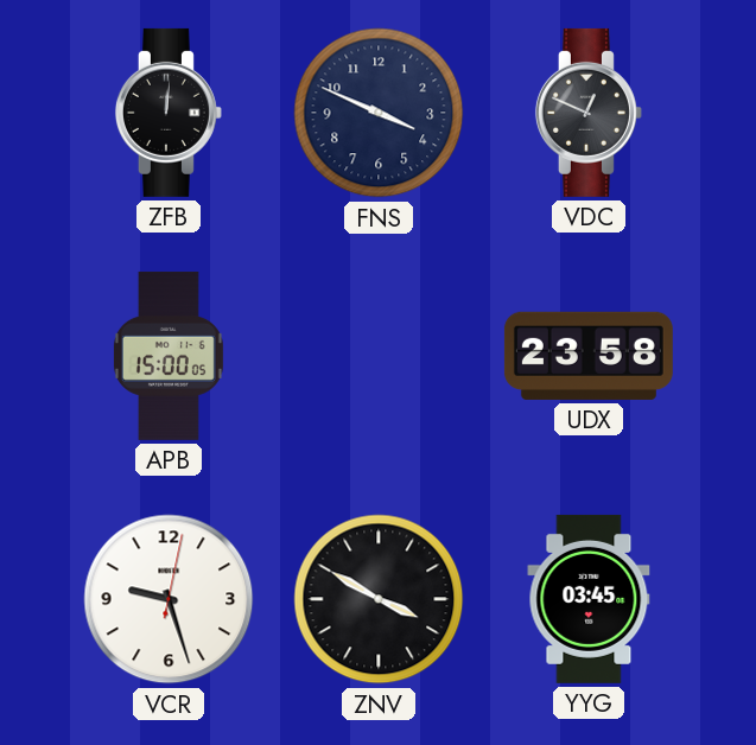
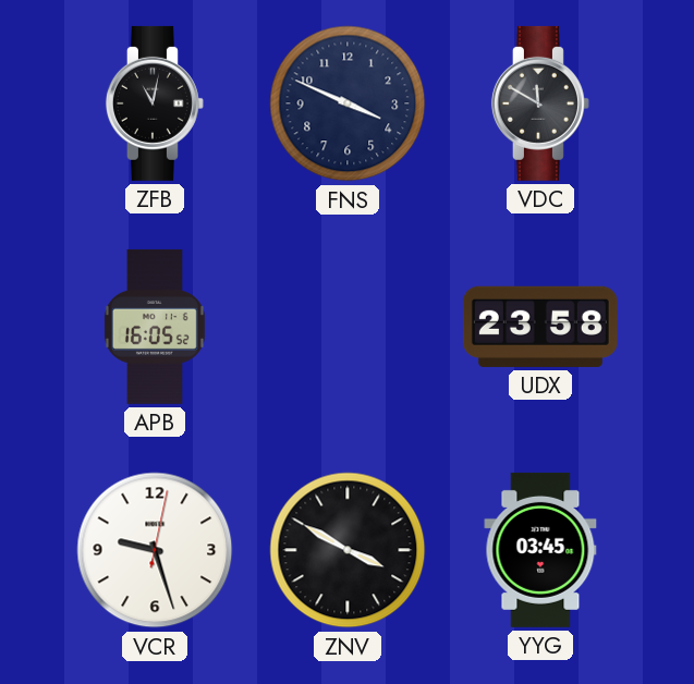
ZFB: 12:01 -> 11:02 (155, 103)
VDC: 12:49 -> 11:50 (540, 103)
APB: 15:00 -> 16:05 (155, 327)
